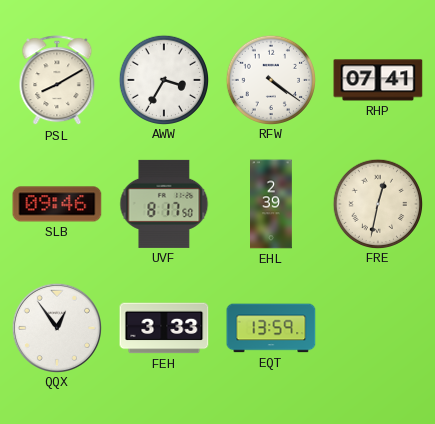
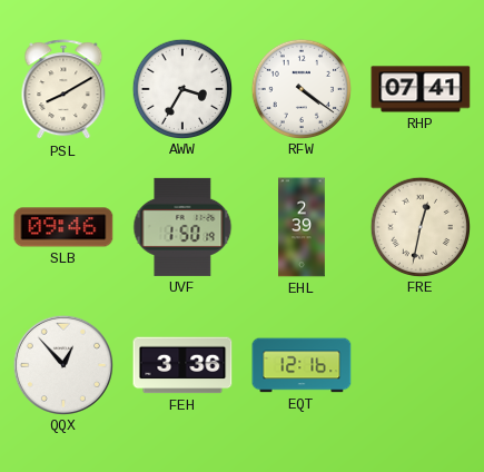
UVF: 8:17 -> 1:50 (182, 227)
QQX: 12:54 -> 12:53 (62, 364)
FEH: 3:33 -> 3:36 (182, 365)
EQT: 13:59 -> 12:16 (302, 365)
